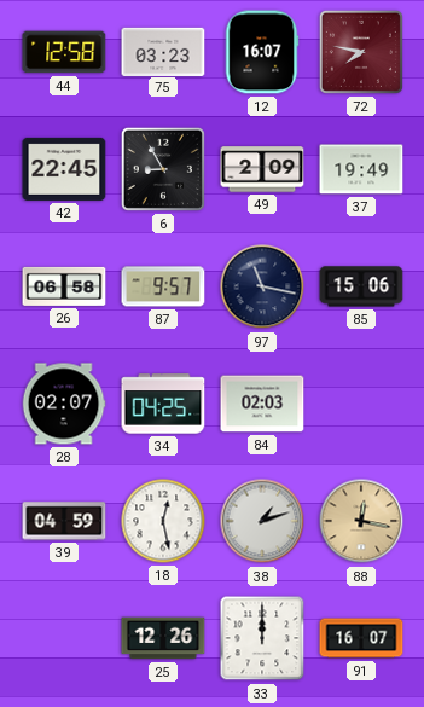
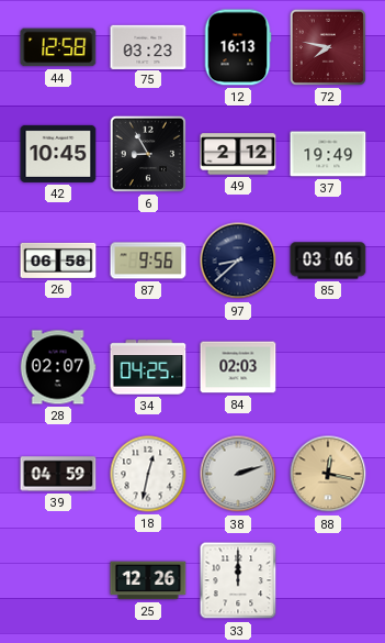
12: 16:07 -> 16:13 (238, 47)
42: 22:45 -> 10:45 (58, 154)
49: 2:09 -> 2:12 (238, 154)
87: 9:57 -> 9:56 (148, 260)
97: 11:17 -> 8:38 (238, 260)
85: 15:06 -> 03:06 (328, 260)
18: 12:28 -> 12:32 (148, 474)
38: 1:12 -> 2:12 (238, 474)
91: 16:07 -> none (361, 638)
